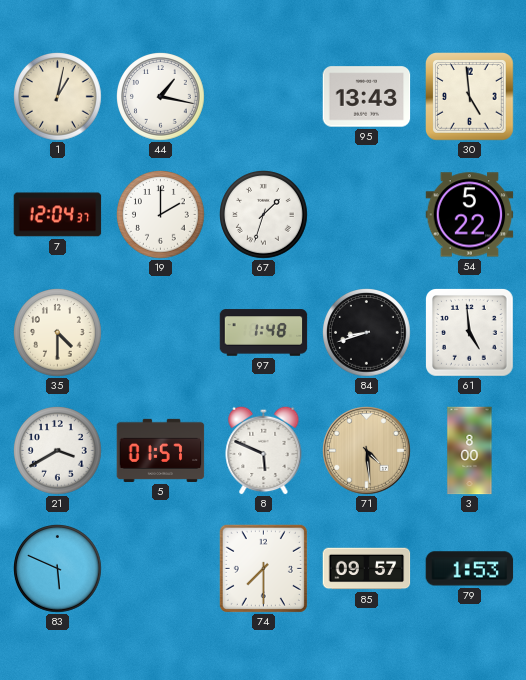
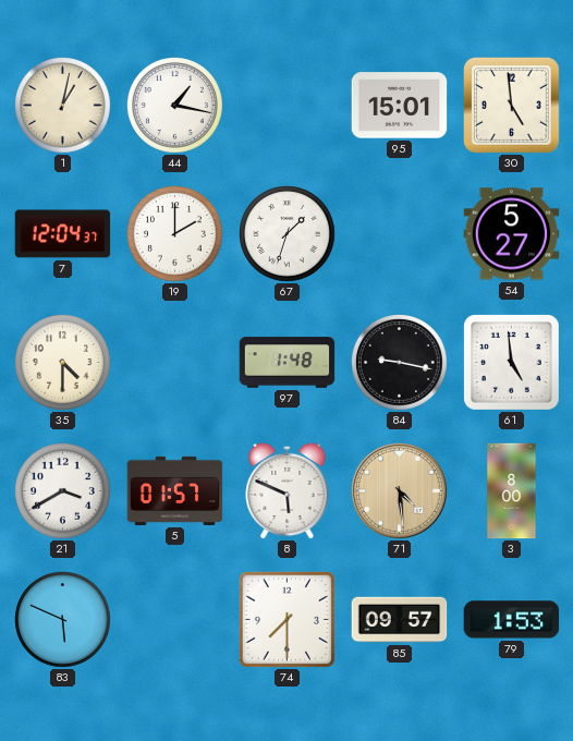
95: 13:43 -> 15:01 (400, 106)
54: 5:22 -> 5:27 (512, 234)
84: 8:42 -> 9:17 (400, 363)
